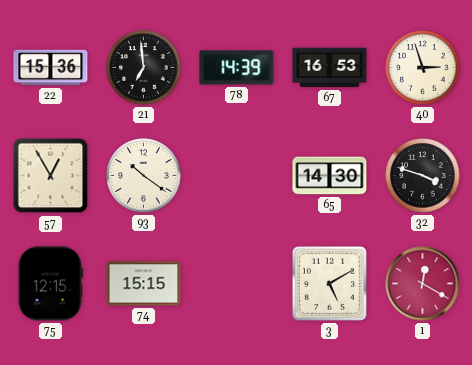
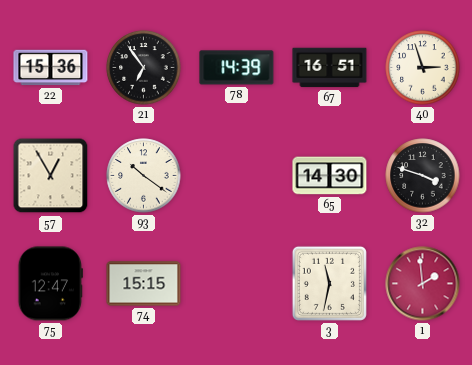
21: 6:59 -> 6:54 (144, 68)
67: 16:53 -> 16:51 (330, 68)
75: 12:15 -> 12:47 (50, 284)
3: 5:10 -> 11:32 (329, 283)
1: 12:20 -> 1:59 (423, 284)
